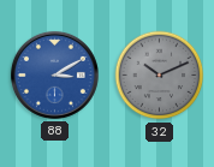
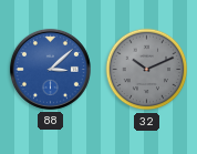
88: 3:10 -> 3:08 (50, 69)
